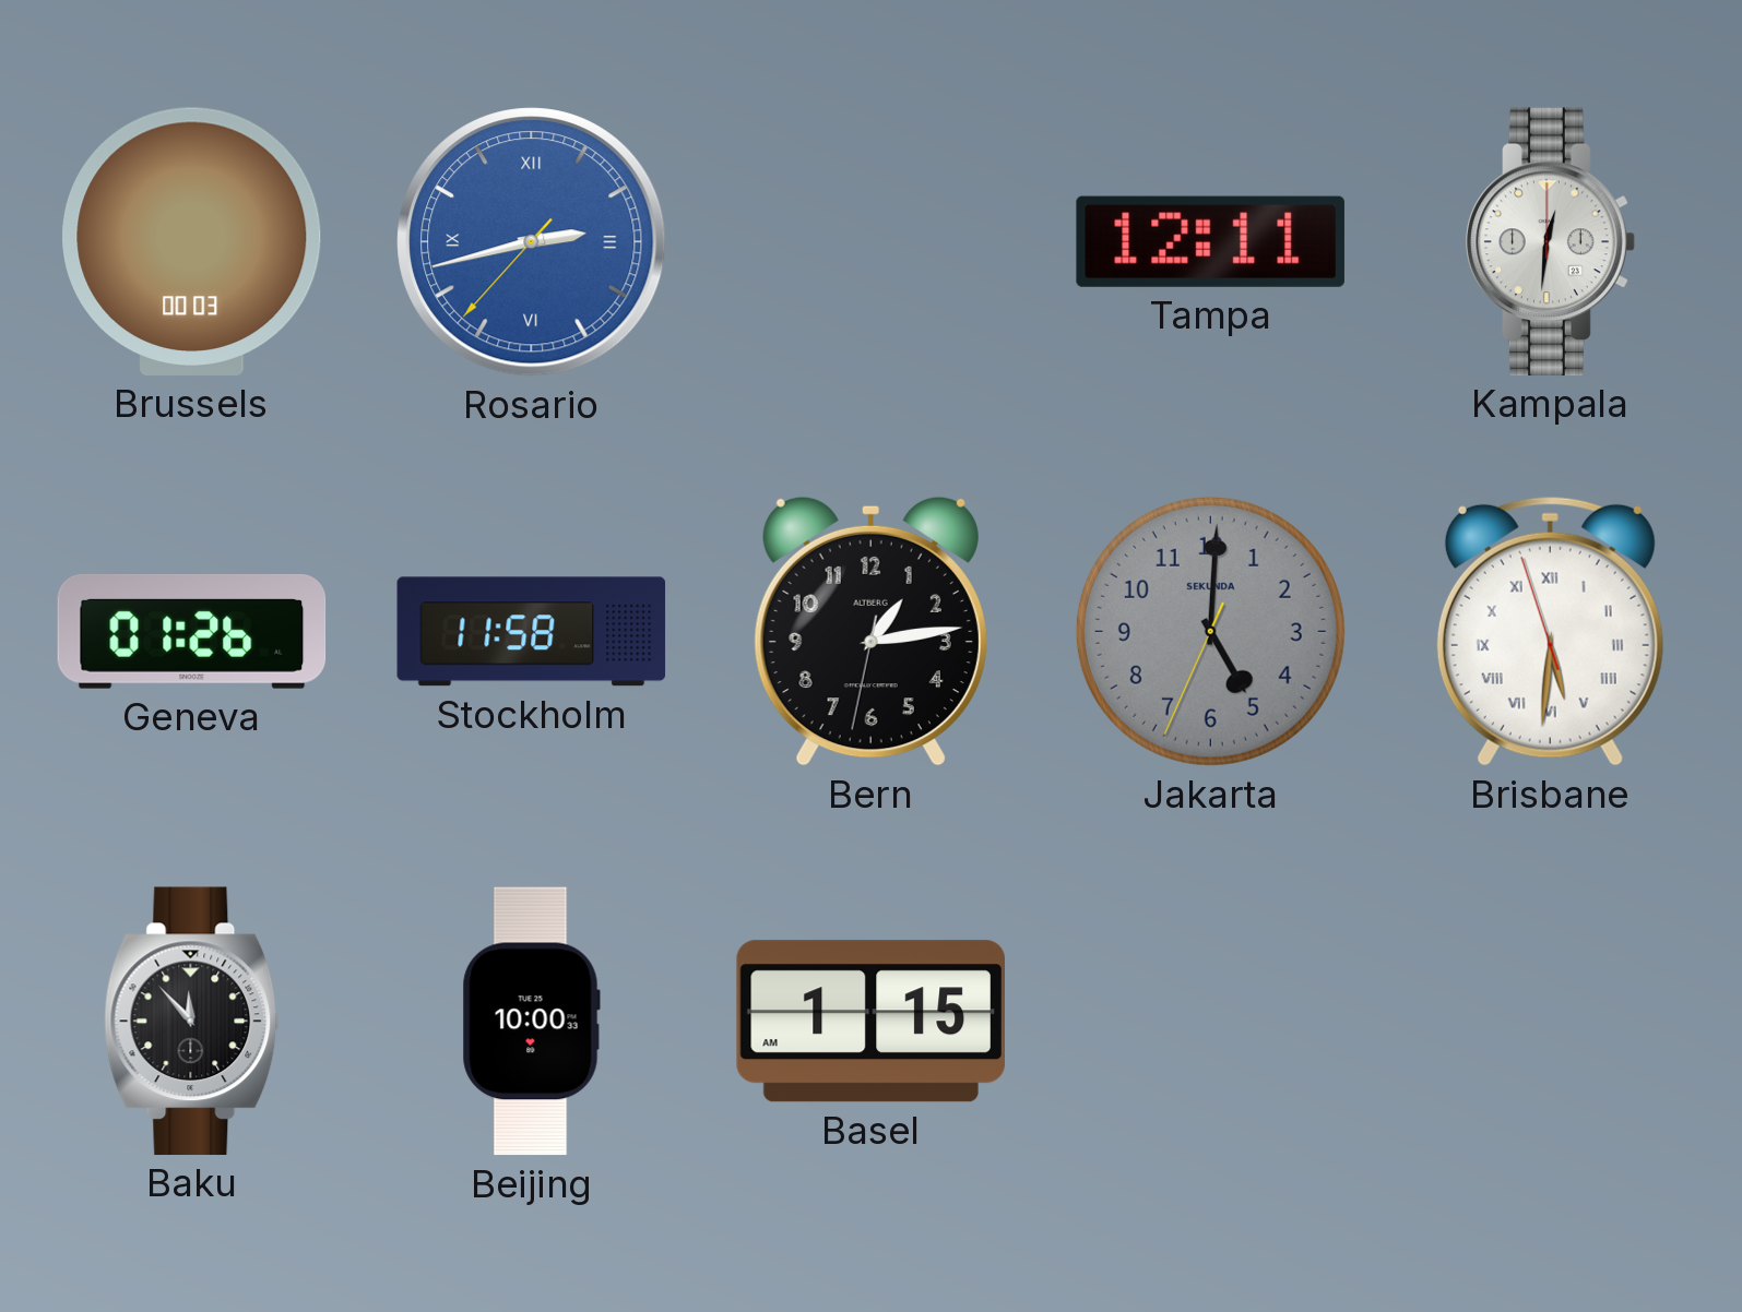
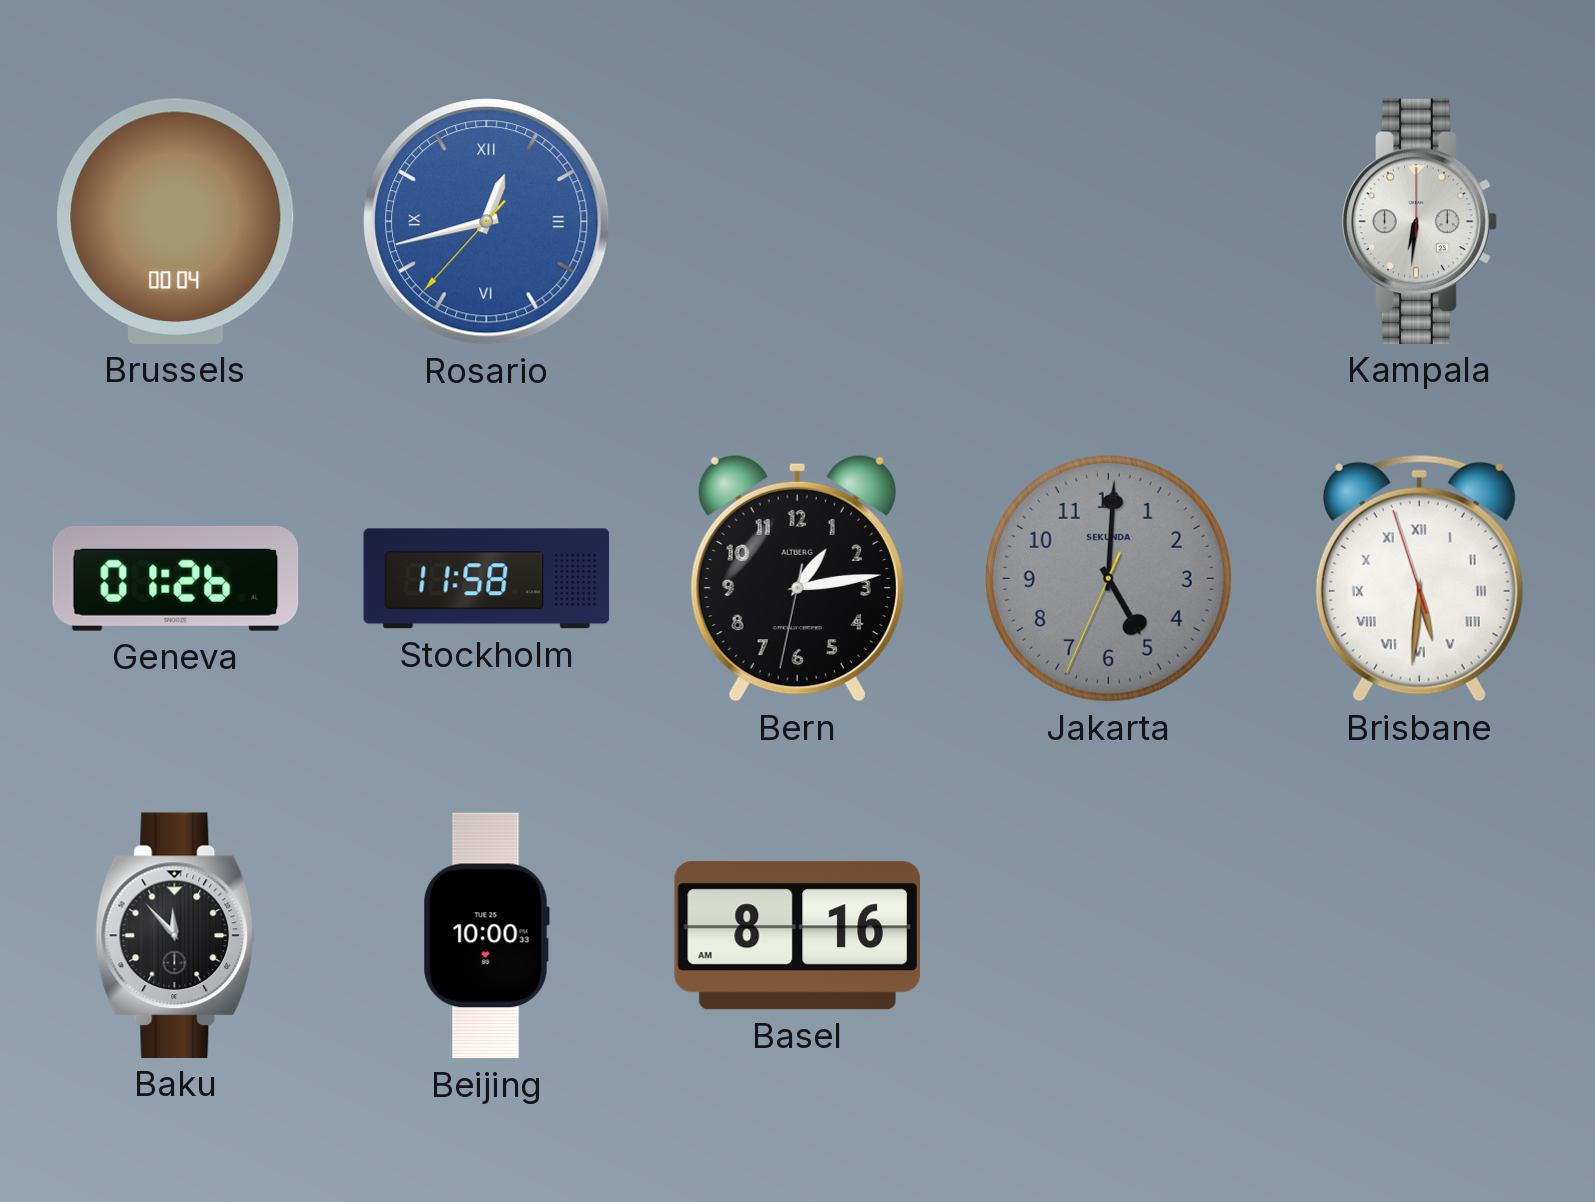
Brussels: 00:03 -> 00:04 (176, 221)
Rosario: 2:42 -> 12:42 (487, 222)
Tampa: 12:11 -> none (1210, 241)
Kampala: 12:31 -> 6:31 (1420, 221)
Basel: 1:15 -> 8:16 (797, 936)
